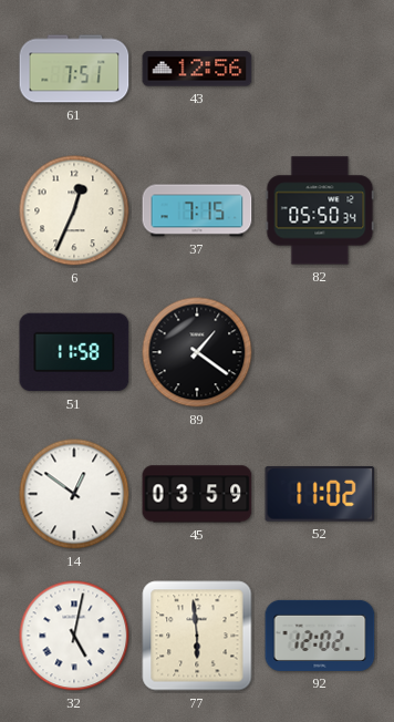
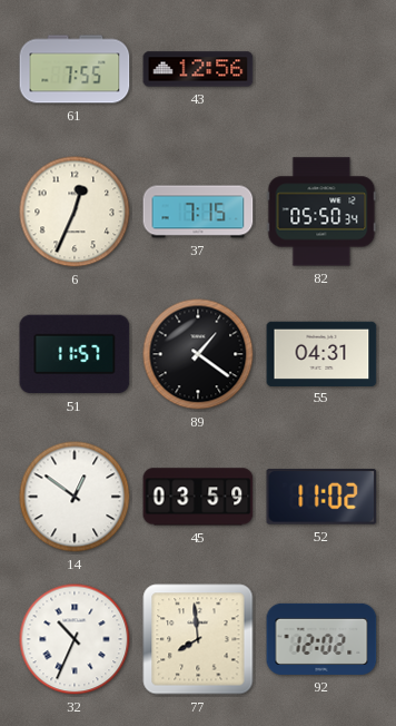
61: 7:51 -> 7:55 (75, 69)
51: 11:58 -> 11:57 (75, 354)
55: none -> 04:31 (321, 353)
32: 5:02 -> 10:34 (75, 639)
77: 5:59 -> 7:59 (198, 639)
